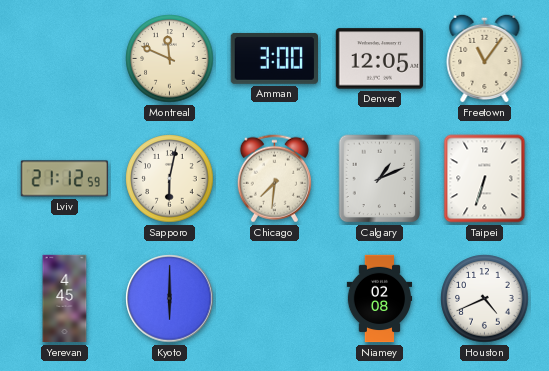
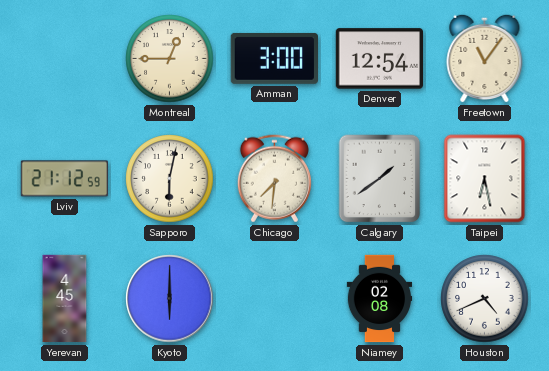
Montreal: 11:49 -> 12:45 (170, 59)
Denver: 12:05 -> 12:54 (379, 59)
Calgary: 1:11 -> 1:39 (380, 179)
Taipei: 6:33 -> 6:28 (485, 179)
